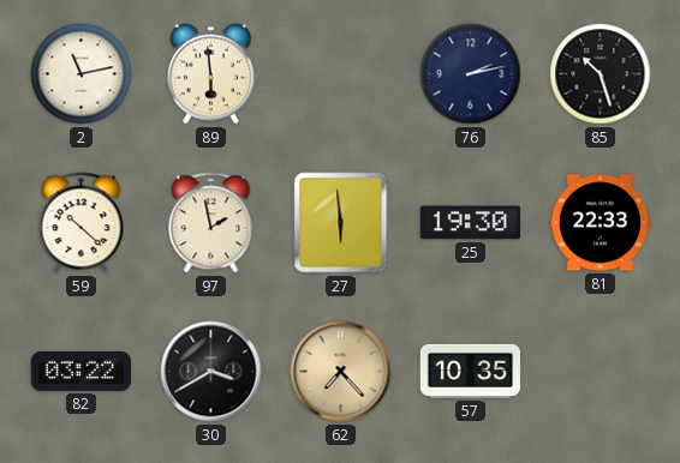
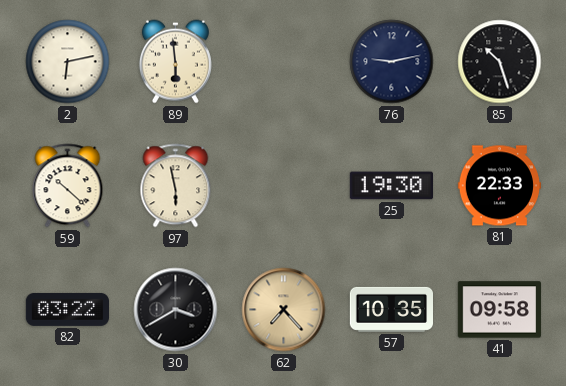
2: 11:13 -> 6:13 (68, 62)
76: 2:13 -> 9:13 (392, 62)
97: 1:58 -> 5:58 (176, 186)
27: 5:59 -> none (341, 223)
41: none -> 09:58 (499, 310)
